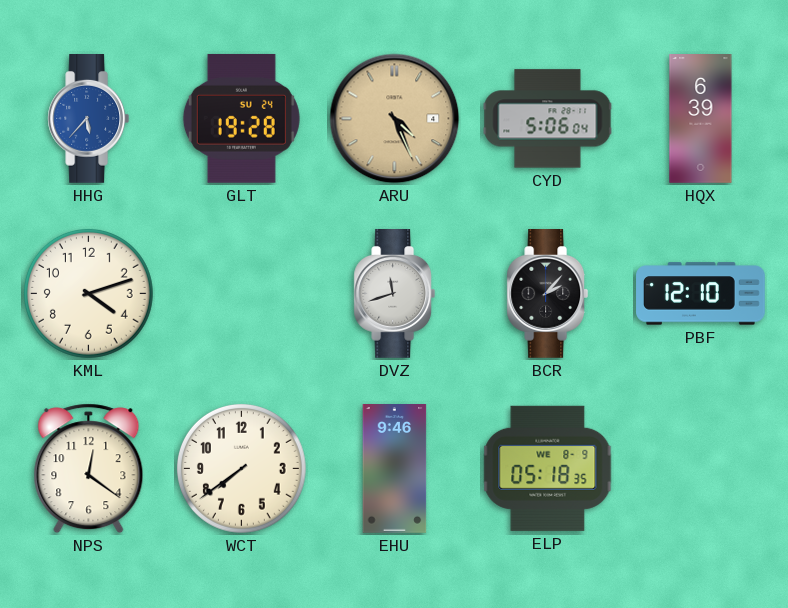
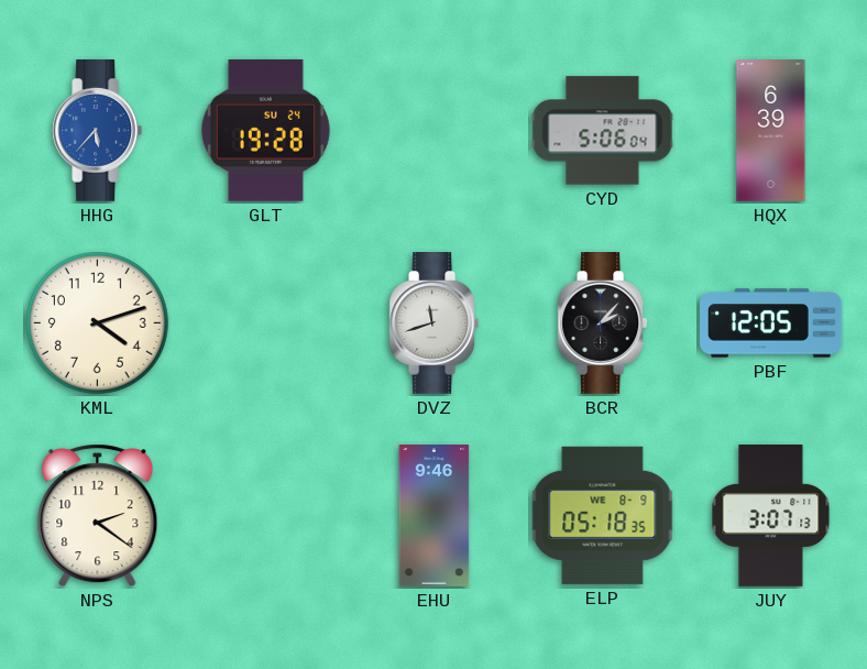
ARU: 4:26 -> none (395, 119)
PBF: 12:10 -> 12:05 (771, 323)
NPS: 12:21 -> 2:21 (98, 516)
WCT: 7:39 -> none (241, 468)
JUY: none -> 3:07 (771, 516)
